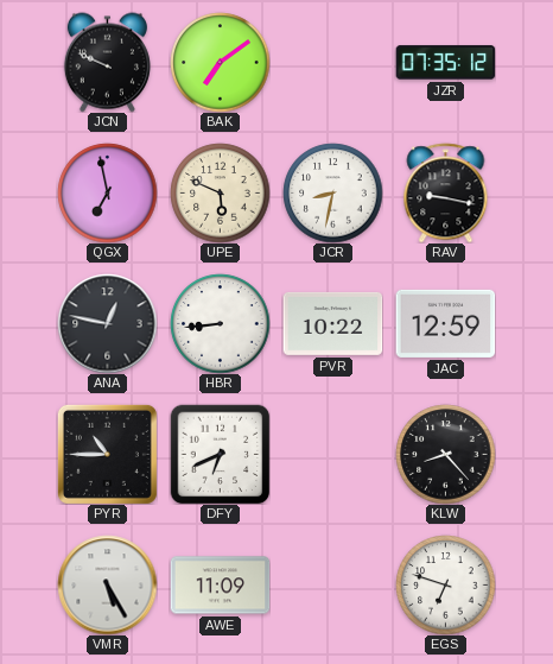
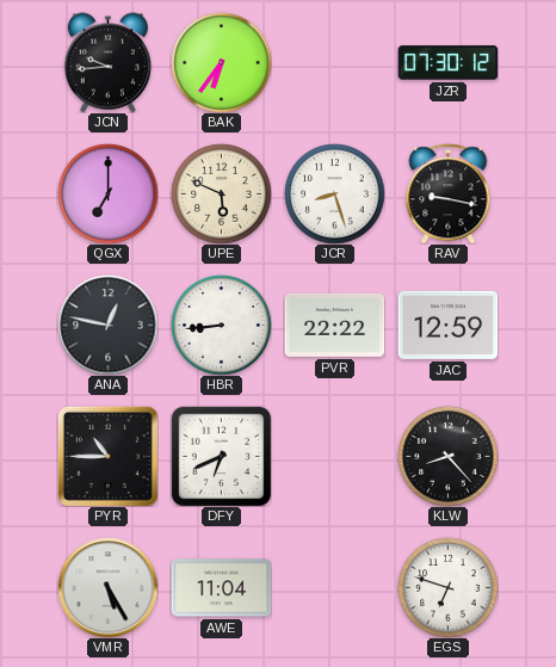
JCN: 9:49 -> 9:44 (107, 62)
BAK: 7:09 -> 6:36 (221, 62)
JZR: 07:35 -> 07:30 (447, 63)
QGX: 6:58 -> 7:00 (107, 193)
JCR: 8:32 -> 8:27 (334, 193)
PVR: 10:22 -> 22:22 (334, 325)
AWE: 11:09 -> 11:04 (221, 588)
